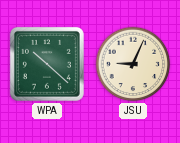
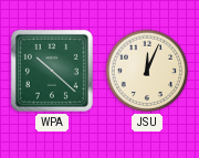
JSU: 9:04 -> 12:04 (147, 71)
